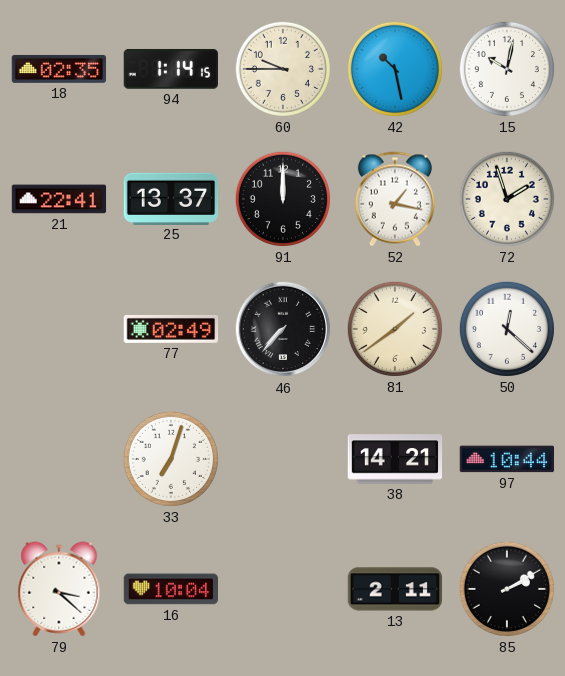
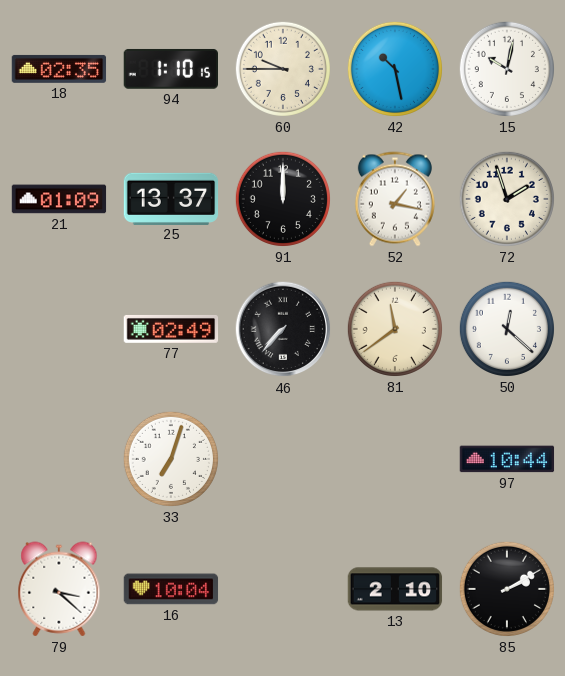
94: 1:14 -> 1:10 (170, 69)
21: 22:41 -> 01:09 (59, 199)
81: 1:39 -> 11:39 (395, 329)
38: 14:21 -> none (395, 459)
13: 2:11 -> 2:10 (395, 589)
